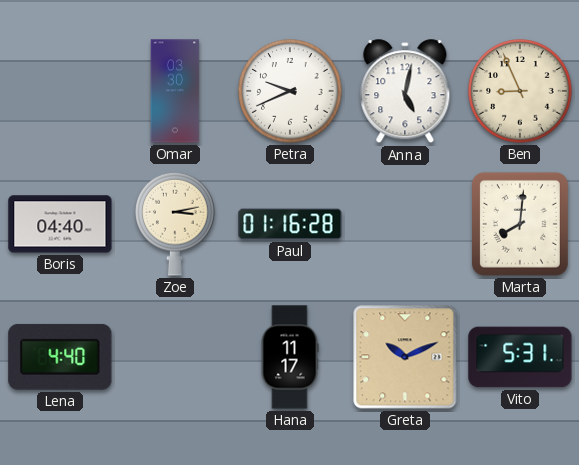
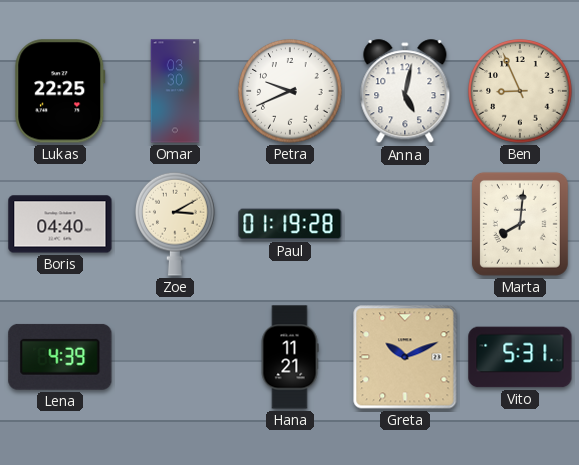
Lukas: none -> 22:25 (60, 91)
Zoe: 3:13 -> 3:10 (175, 224)
Paul: 01:16 -> 01:19 (290, 224)
Lena: 4:40 -> 4:39 (60, 357)
Hana: 11:17 -> 11:21 (290, 357)
